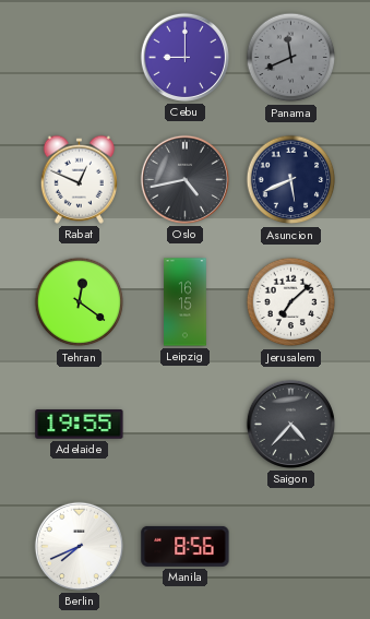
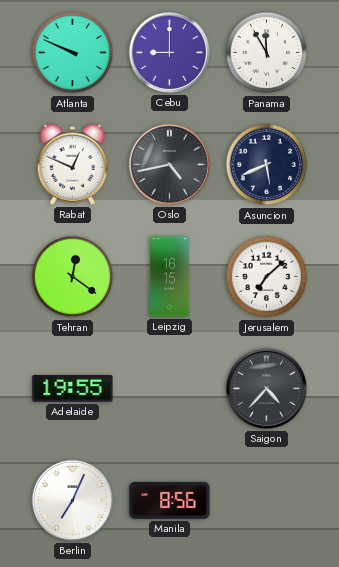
Atlanta: none -> 9:49 (73, 53)
Panama: 11:41 -> 11:55 (267, 53)
Panama dial: grey -> white (267, 53)
Berlin: 7:41 -> 7:04 (72, 500)
